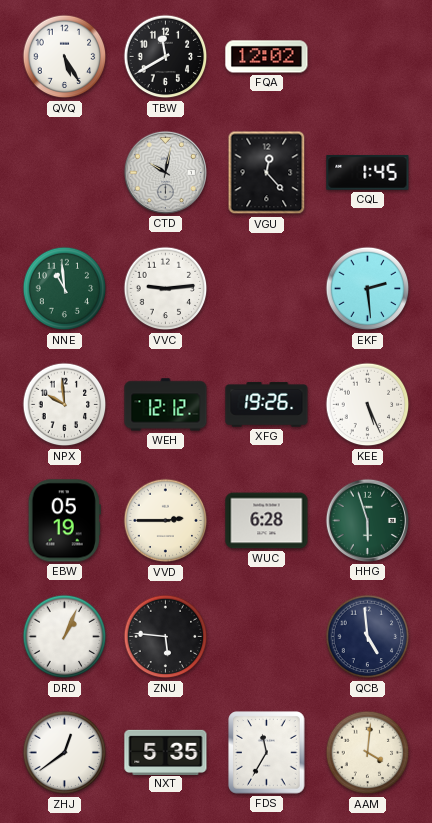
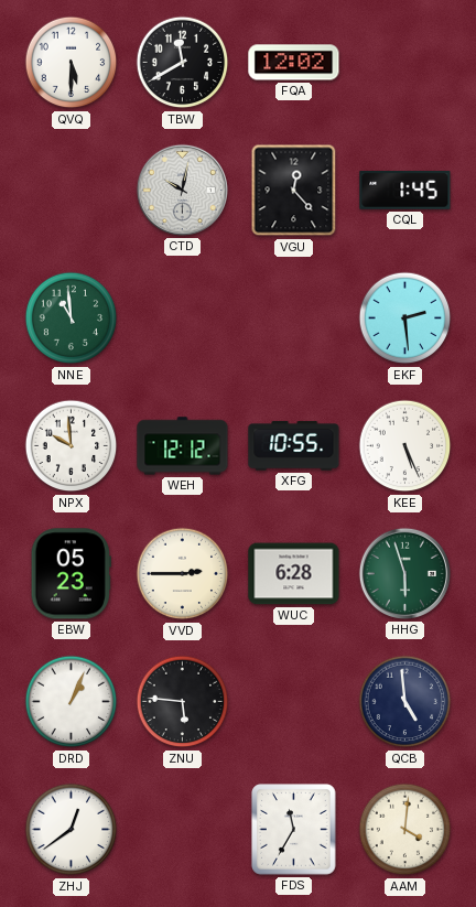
QVQ: 5:25 -> 5:30 (72, 63)
VVC: 9:14 -> none (166, 289)
XFG: 19:26 -> 10:55 (294, 446)
EBW: 05:19 -> 05:23 (71, 574)
NXT: 5:35 -> none (166, 752)
